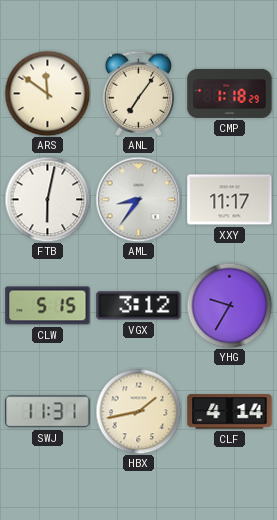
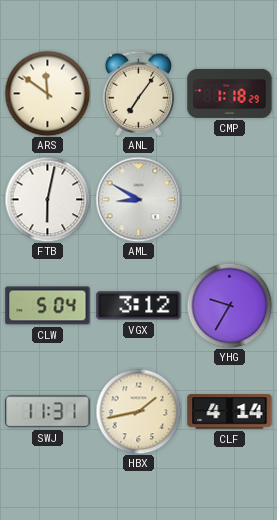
AML: 8:36 -> 8:50 (138, 199)
XXY: 11:17 -> none (230, 200)
CLW: 5:15 -> 5:04 (48, 306)
